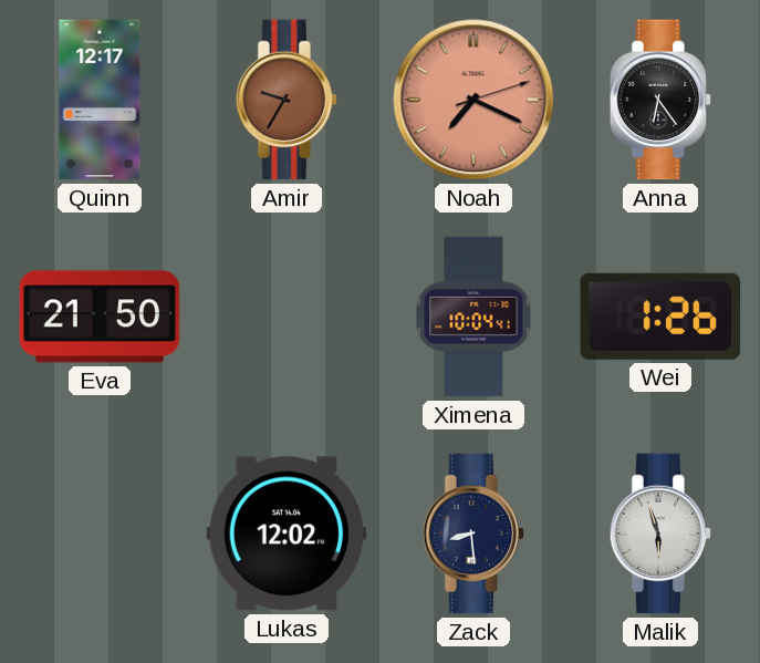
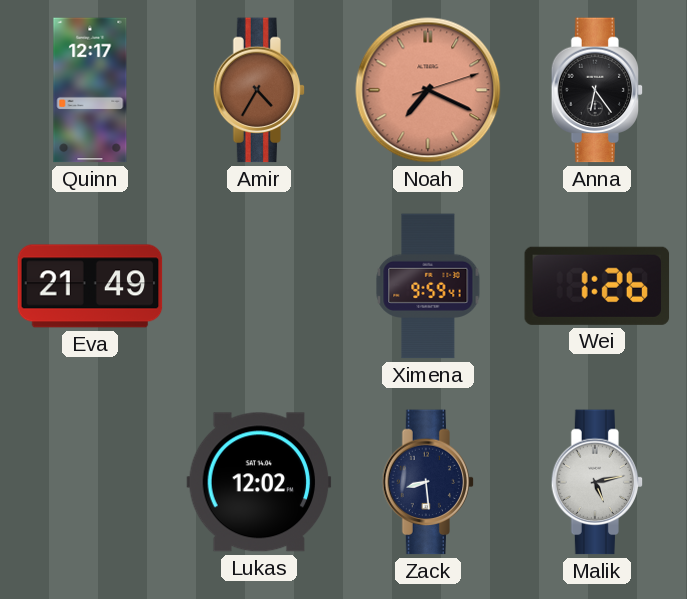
Amir: 9:35 -> 4:35 (259, 90)
Eva: 21:50 -> 21:49 (90, 286)
Ximena: 10:04 -> 9:59 (428, 286)
Malik: 5:57 -> 5:13 (597, 482)
